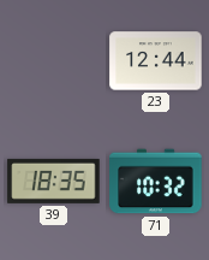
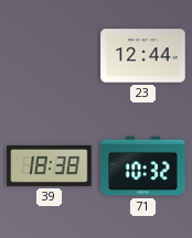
39: 18:35 -> 18:38 (50, 165)
